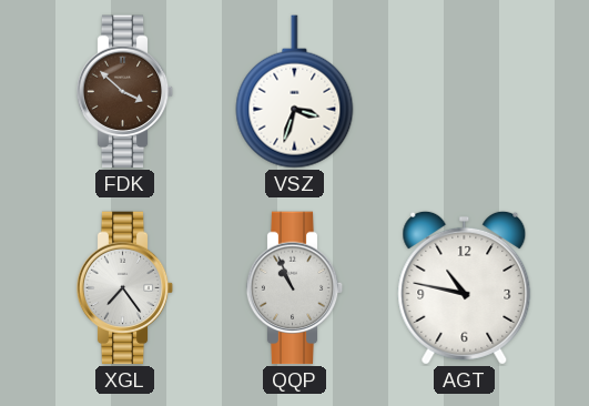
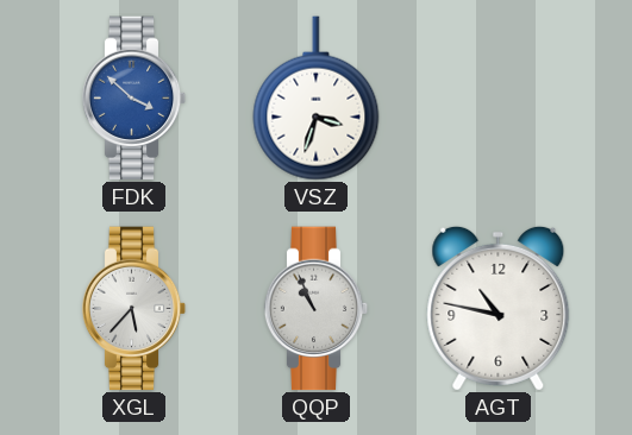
FDK dial: brown -> blue (134, 99)
XGL: 7:24 -> 5:37 (134, 309)
